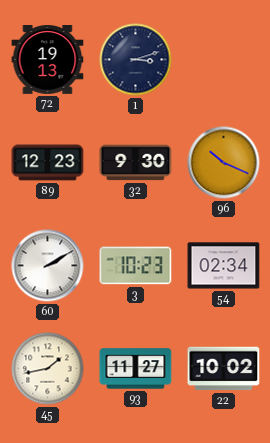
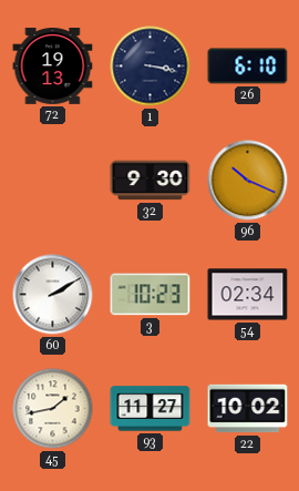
1: 3:12 -> 3:17 (151, 67)
26: none -> 6:10 (248, 67)
89: 12:23 -> none (48, 163)
